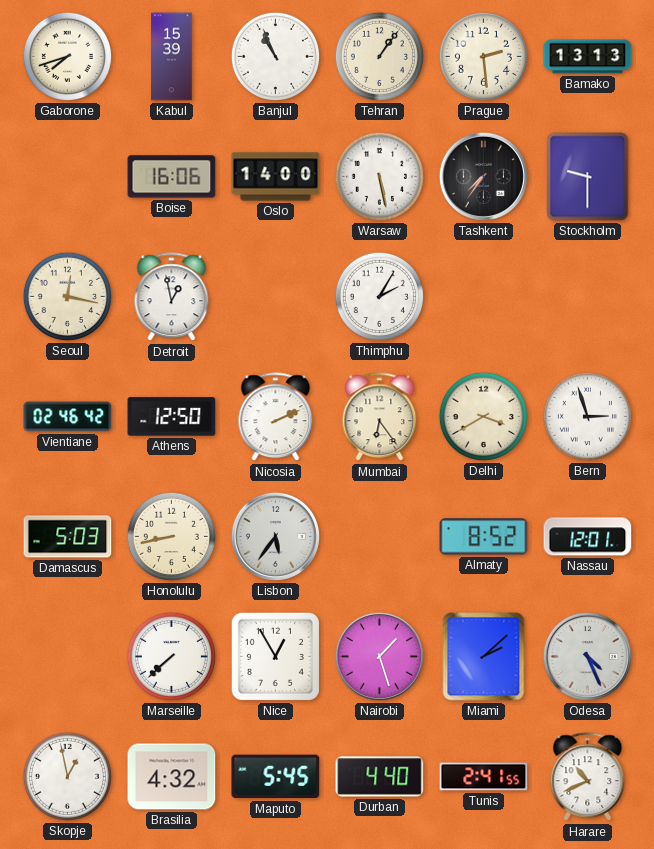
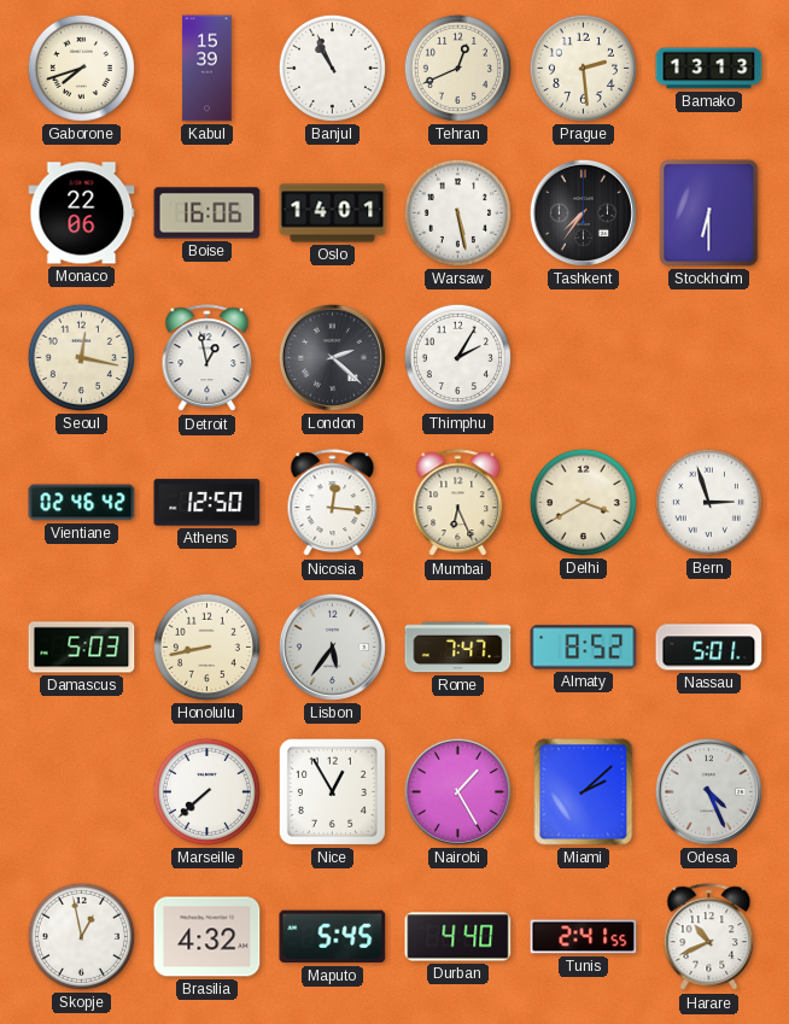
Tehran: 1:06 -> 12:41 (457, 68)
Monaco: none -> 22:06 (82, 213)
Oslo: 14:00 -> 14:01 (333, 213)
Stockholm: 9:30 -> 6:30 (709, 213)
London: none -> 2:22 (332, 357)
Nicosia: 2:11 -> 12:16 (333, 503)
Mumbai: 6:24 -> 6:26 (458, 503)
Rome: none -> 7:47 (458, 648)
Nassau: 12:01 -> 5:01 (709, 648)
Nairobi: 1:27 -> 1:25 (457, 791)
